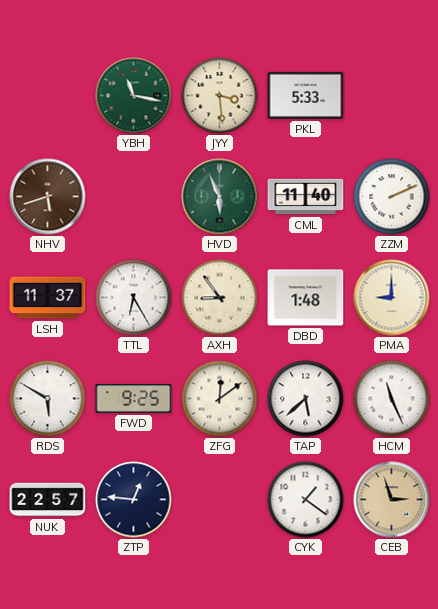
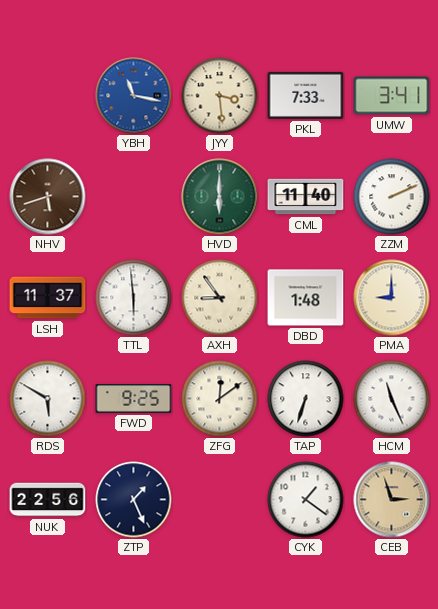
YBH dial: green -> blue (134, 96)
PKL: 5:33 -> 7:33 (306, 95)
UMW: none -> 3:41 (392, 96)
HVD: 5:56 -> 6:00 (220, 197)
TTL: 6:25 -> 5:59 (134, 298)
TAP: 5:38 -> 6:33 (306, 399)
NUK: 22:57 -> 22:56 (48, 500)
ZTP: 12:46 -> 1:26 (134, 500)
